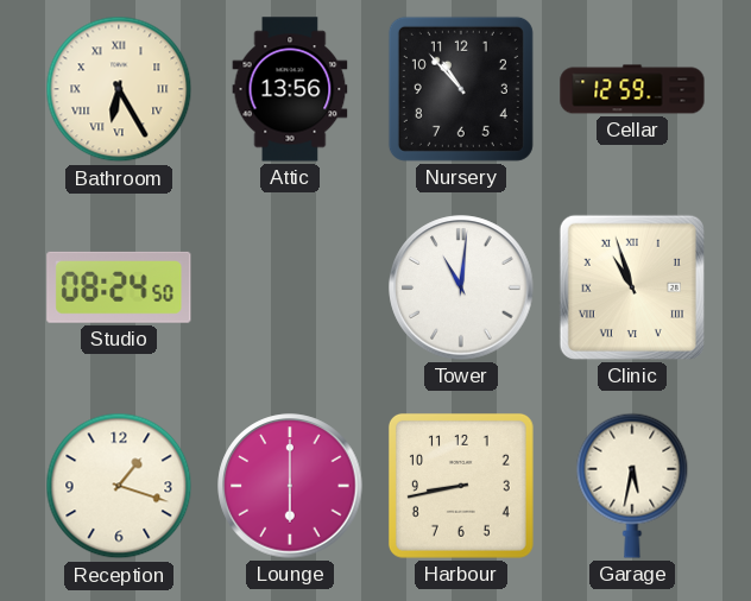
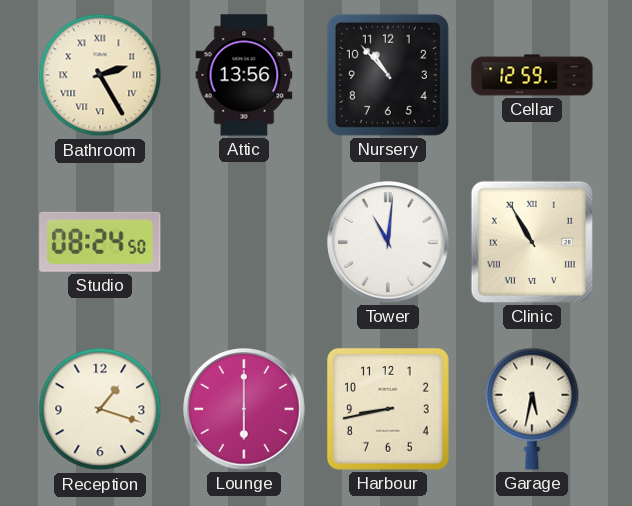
Bathroom: 6:25 -> 2:25 (100, 75)
Clinic: 10:57 -> 10:55 (532, 242)
